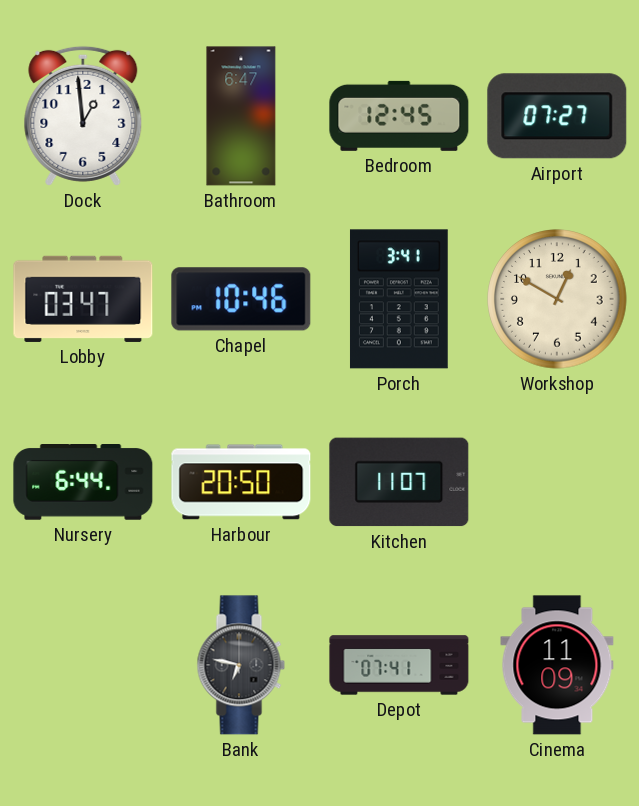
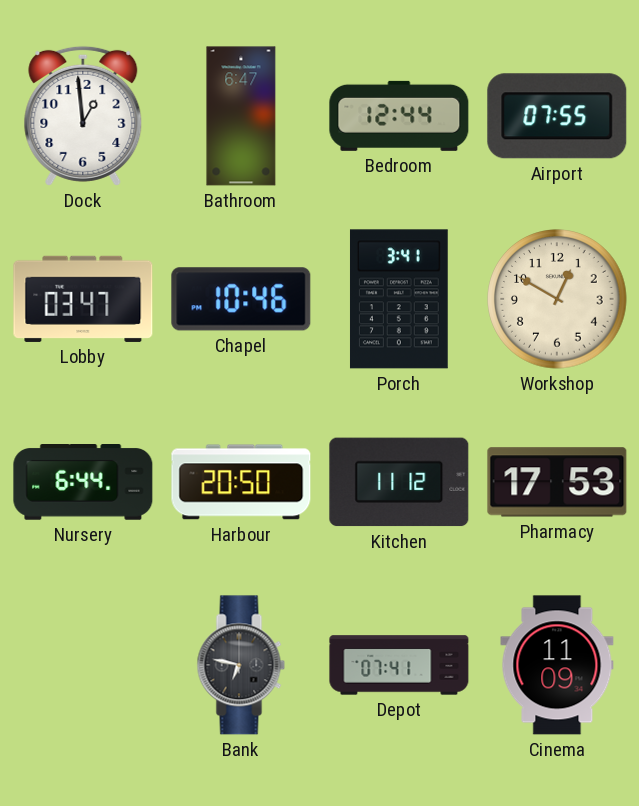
Bedroom: 12:45 -> 12:44 (399, 116)
Airport: 07:27 -> 07:55 (557, 116)
Kitchen: 11:07 -> 11:12 (399, 482)
Pharmacy: none -> 17:53 (557, 482)
